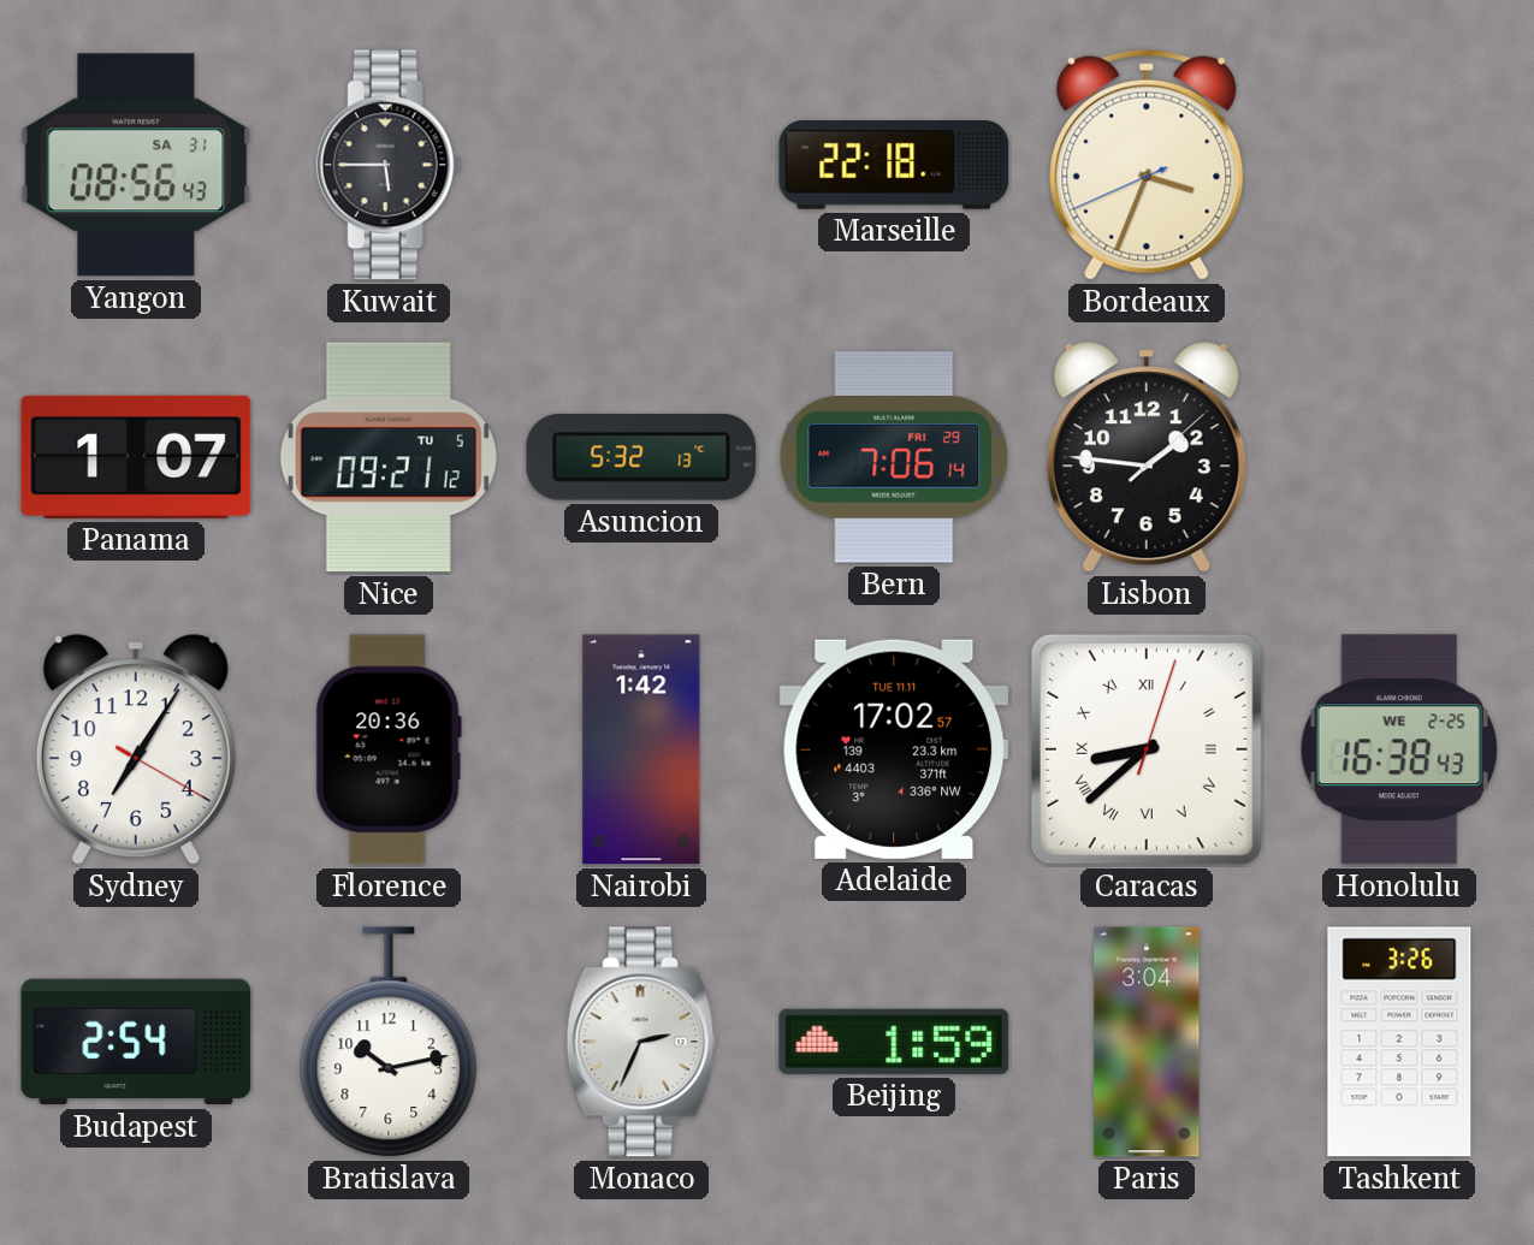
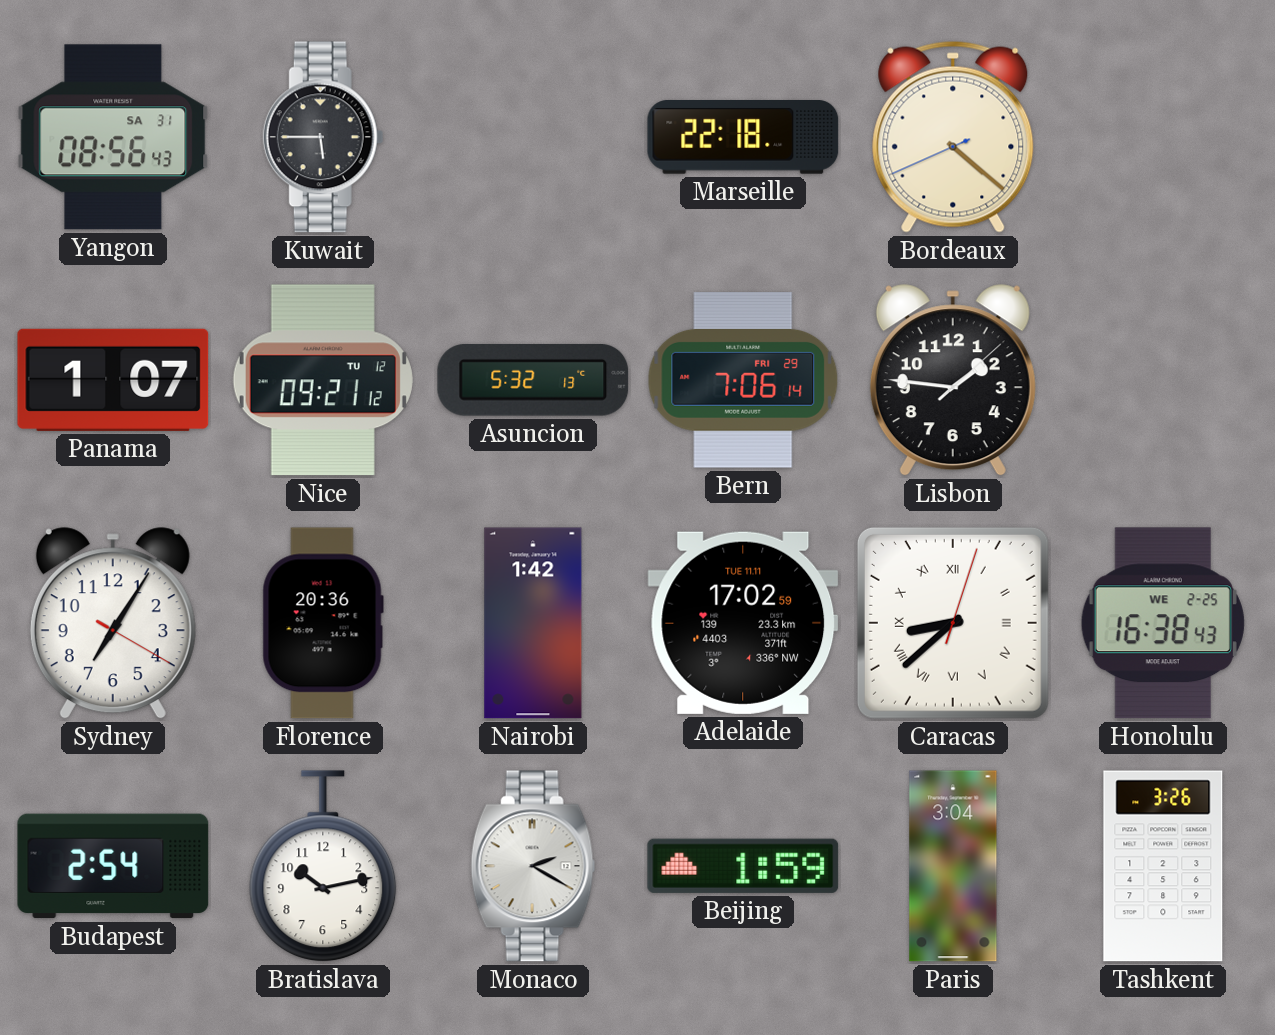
Bordeaux: 3:33 -> 4:21 (953, 137)
Nice date: TU 5 -> TU 12 (323, 380)
Adelaide: 17:02:57 -> 17:02:59 (743, 623)
Monaco: 2:34 -> 2:20 (533, 866)
